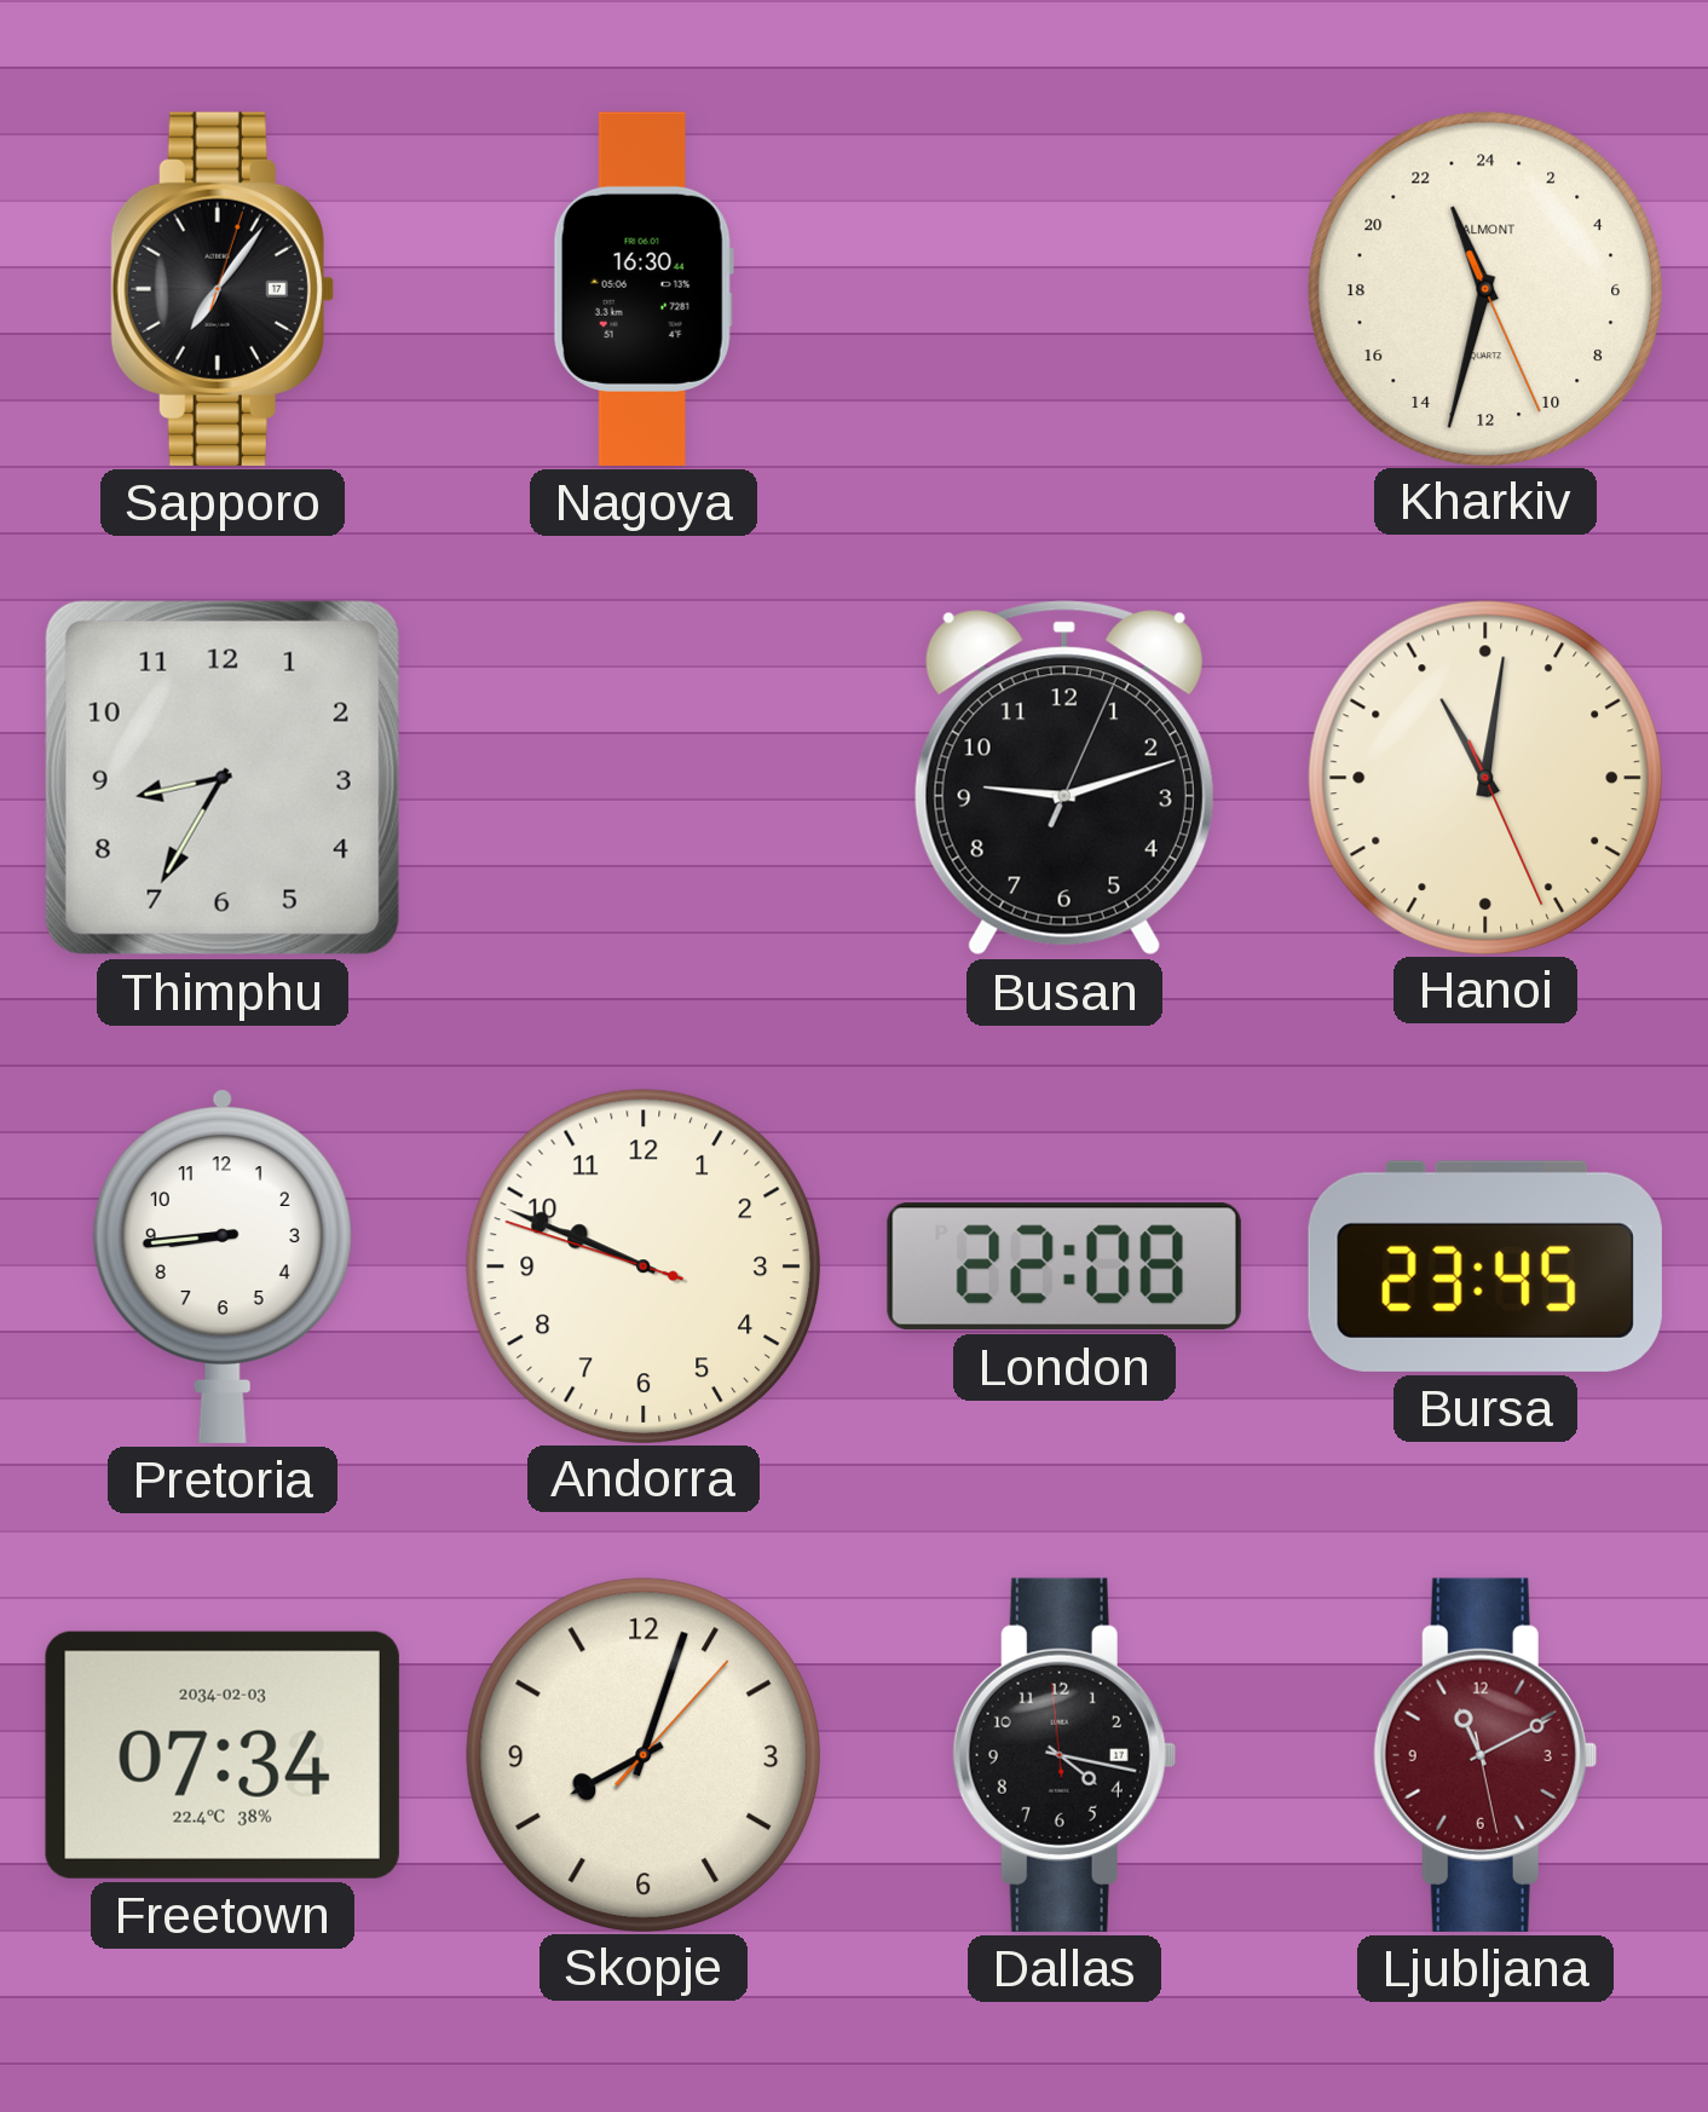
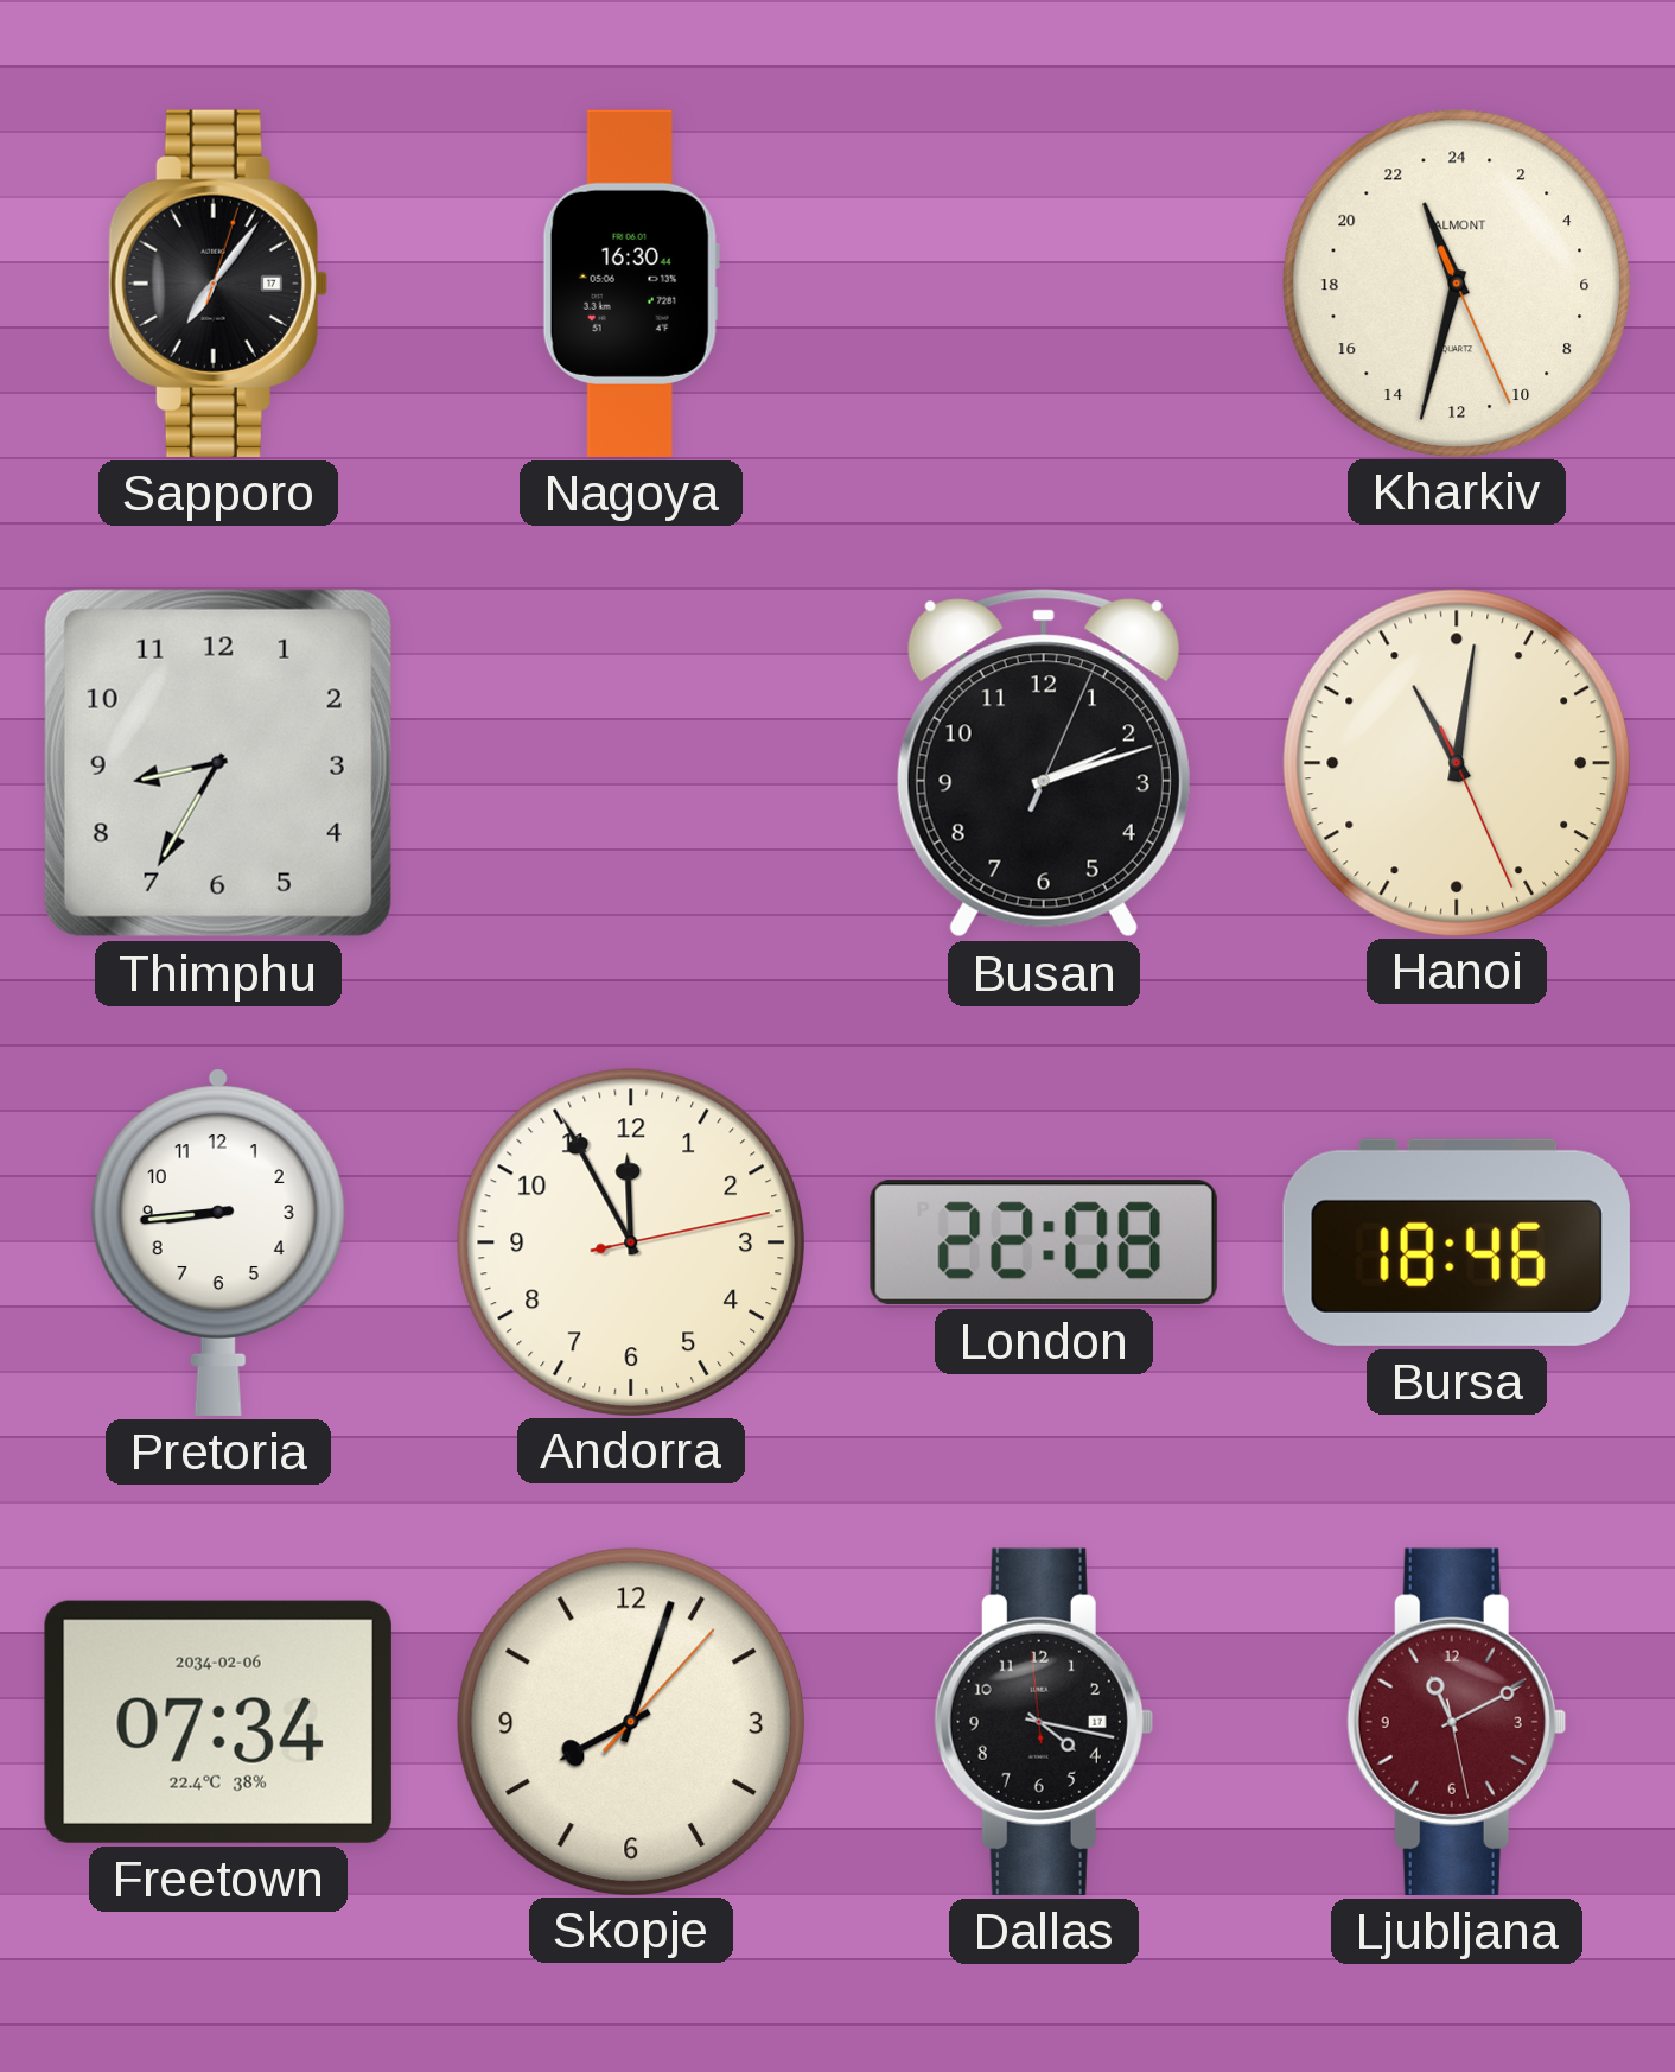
Busan: 9:12 -> 2:12 (1044, 763)
Andorra: 9:48 -> 11:55 (630, 1241)
Bursa: 23:45 -> 18:46 (1457, 1242)
Freetown date: 2034-02-03 -> 2034-02-06 (218, 1722)
